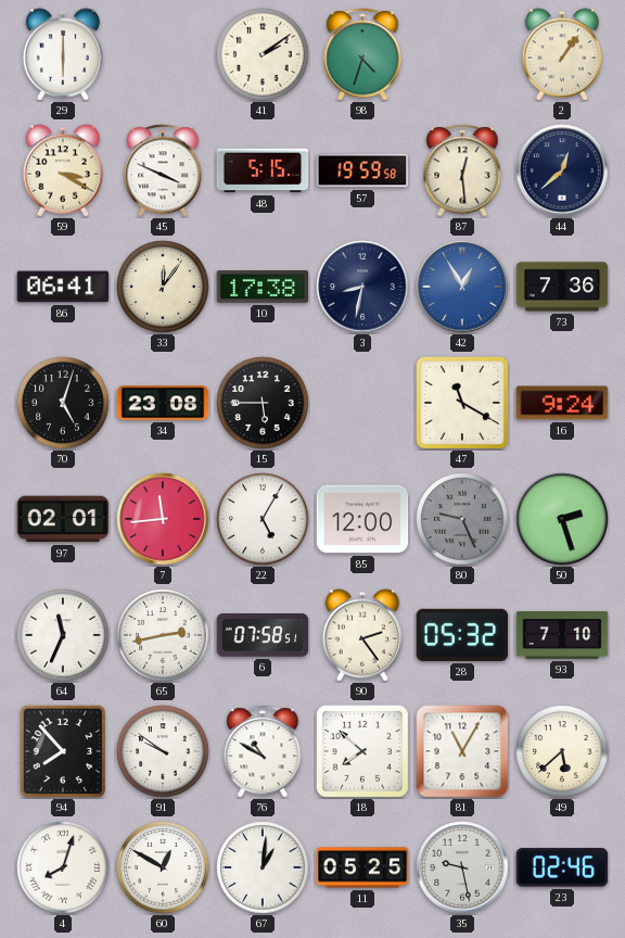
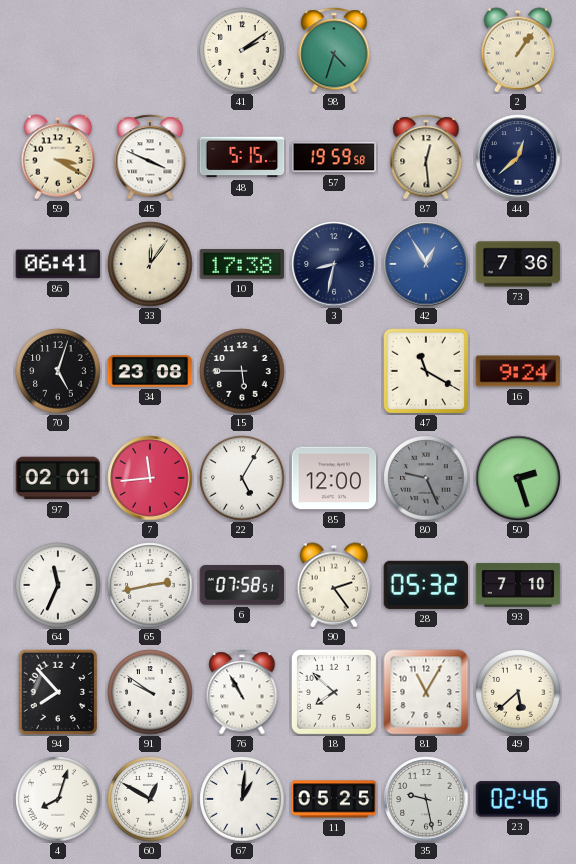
29: 6:00 -> none (63, 54)
76: 10:50 -> 10:55 (242, 692)
